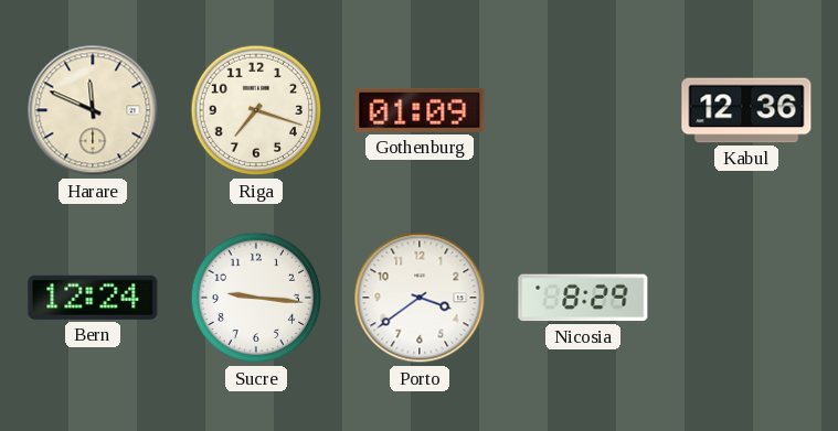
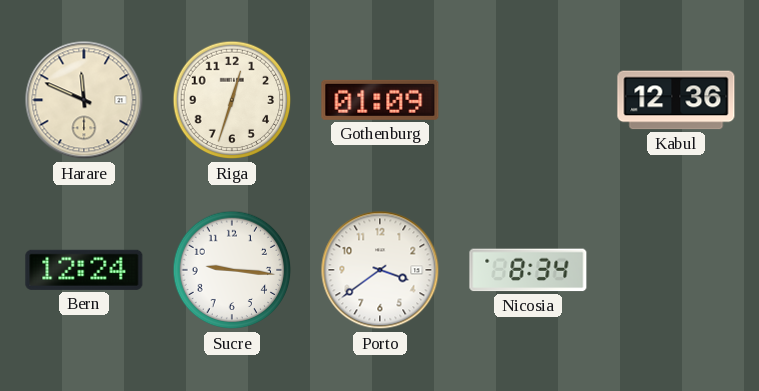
Riga: 7:18 -> 12:33 (232, 100)
Nicosia: 8:29 -> 8:34 (528, 270)
